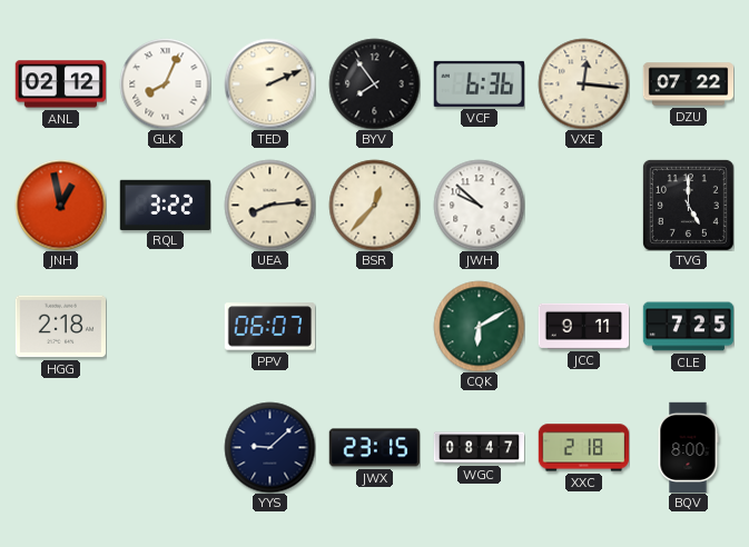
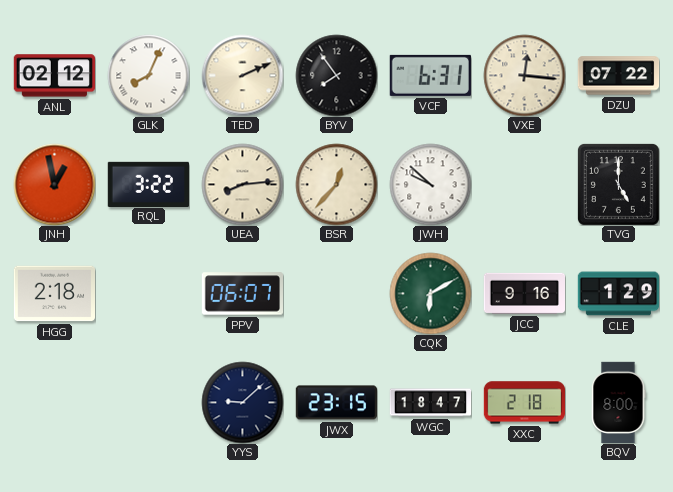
VCF: 6:36 -> 6:31 (430, 75)
JCC: 9:11 -> 9:16 (524, 293)
CLE: 7:25 -> 1:29 (618, 294)
WGC: 08:47 -> 18:47 (430, 403)
